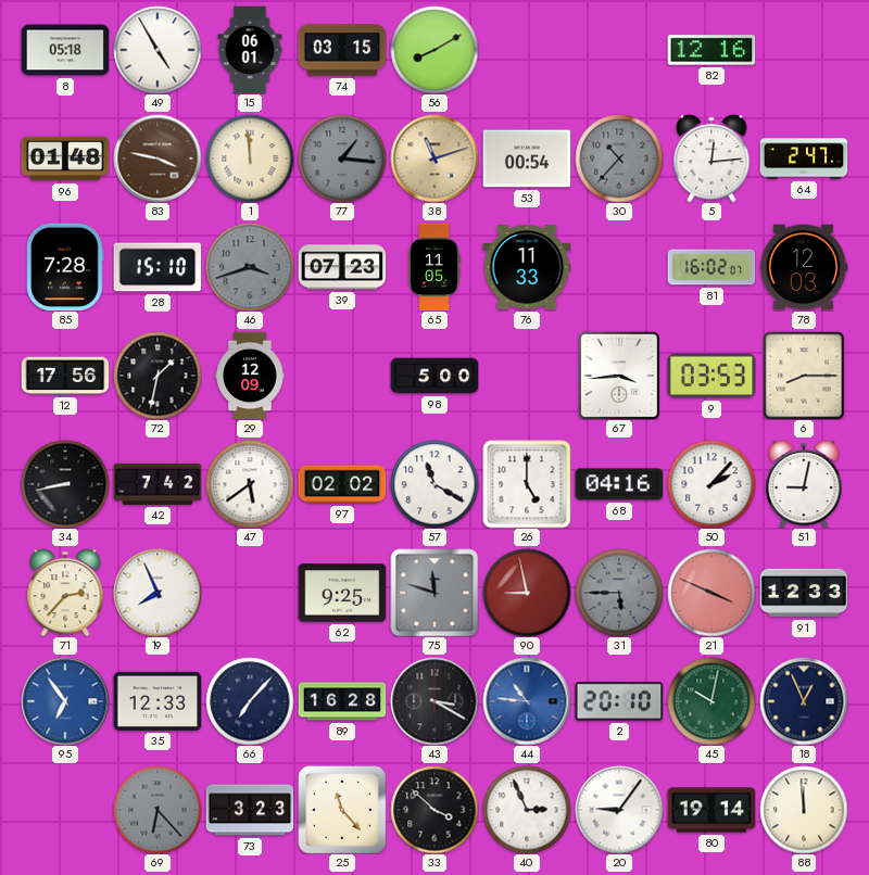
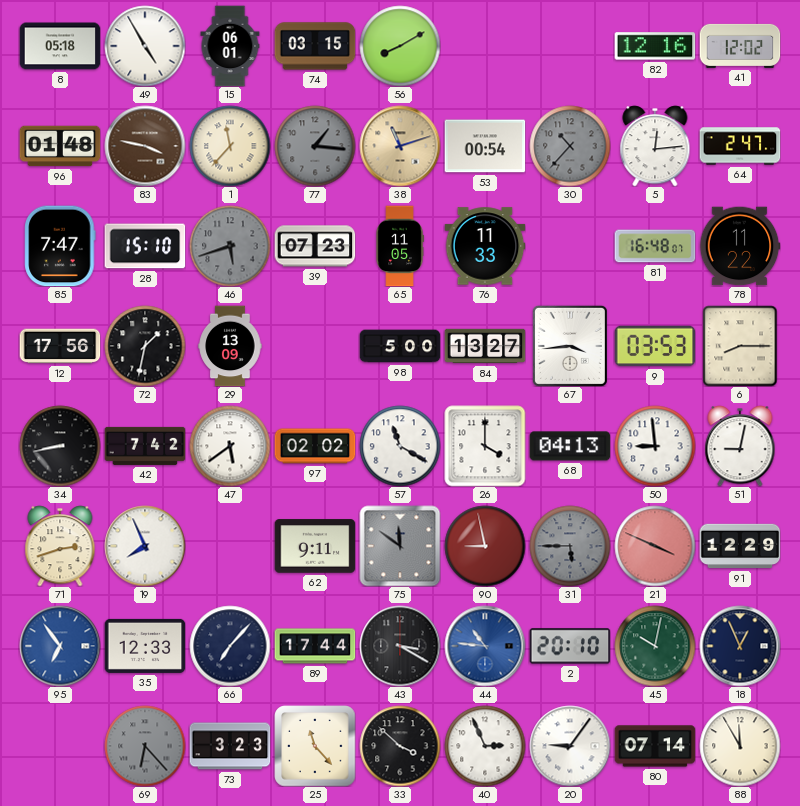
41: none -> 12:02 (740, 46)
1: 11:59 -> 11:37 (230, 146)
85: 7:28 -> 7:47 (60, 246)
46: 3:42 -> 5:42 (230, 246)
81: 16:02 -> 16:48 (655, 246)
78: 12:03 -> 11:22 (740, 246)
29: 12:09 -> 13:09 (230, 346)
84: none -> 13:27 (485, 346)
26: 5:00 -> 4:00 (485, 446)
68: 04:16 -> 04:13 (570, 446)
50: 2:07 -> 8:59 (655, 446)
71: 2:37 -> 2:42 (60, 546)
62: 9:25 -> 9:11 (315, 546)
75: 11:48 -> 11:51 (400, 546)
91: 12:33 -> 12:29 (740, 546)
89: 16:28 -> 17:44 (315, 646)
80: 19:14 -> 07:14 (655, 746)
88: 11:59 -> 11:55 (740, 746)
